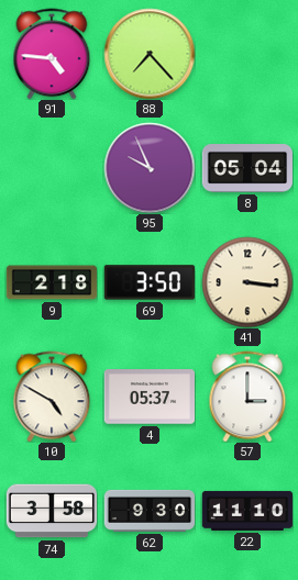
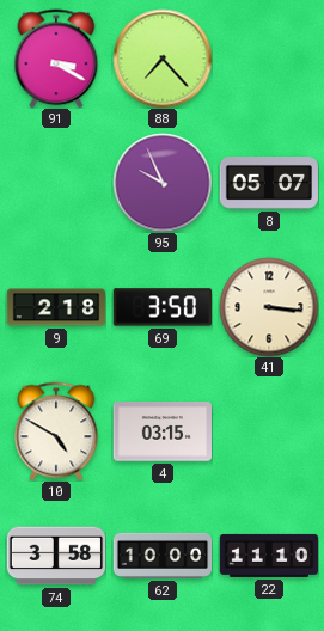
91: 4:46 -> 3:20 (56, 59)
8: 05:04 -> 05:07 (268, 184)
4: 05:37 -> 03:15 (161, 431)
57: 3:00 -> none (247, 397)
62: 9:30 -> 10:00 (163, 556)
